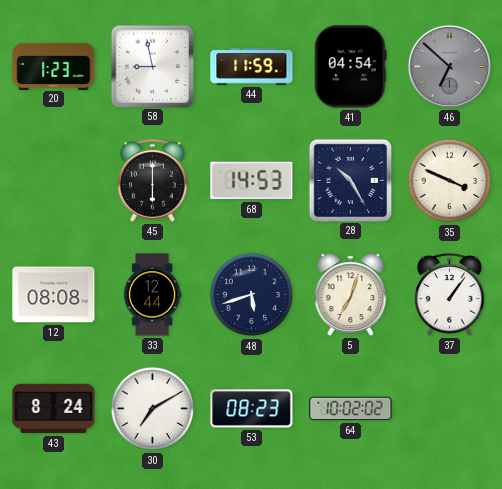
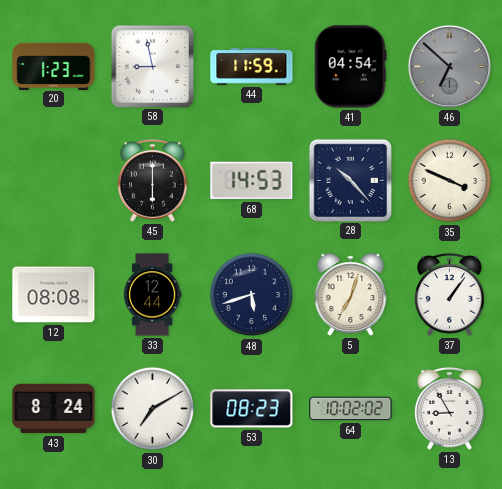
28: 10:25 -> 10:23 (350, 180)
13: none -> 8:55 (450, 409)
